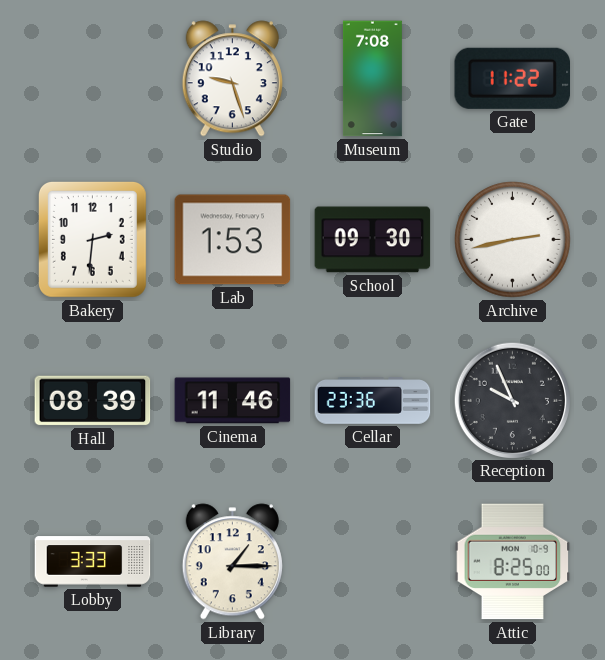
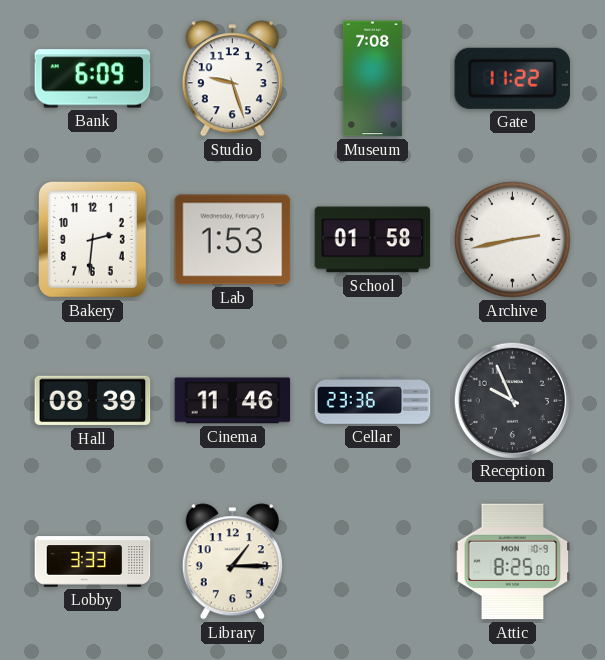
Bank: none -> 6:09 (93, 79)
School: 09:30 -> 01:58 (373, 240)
